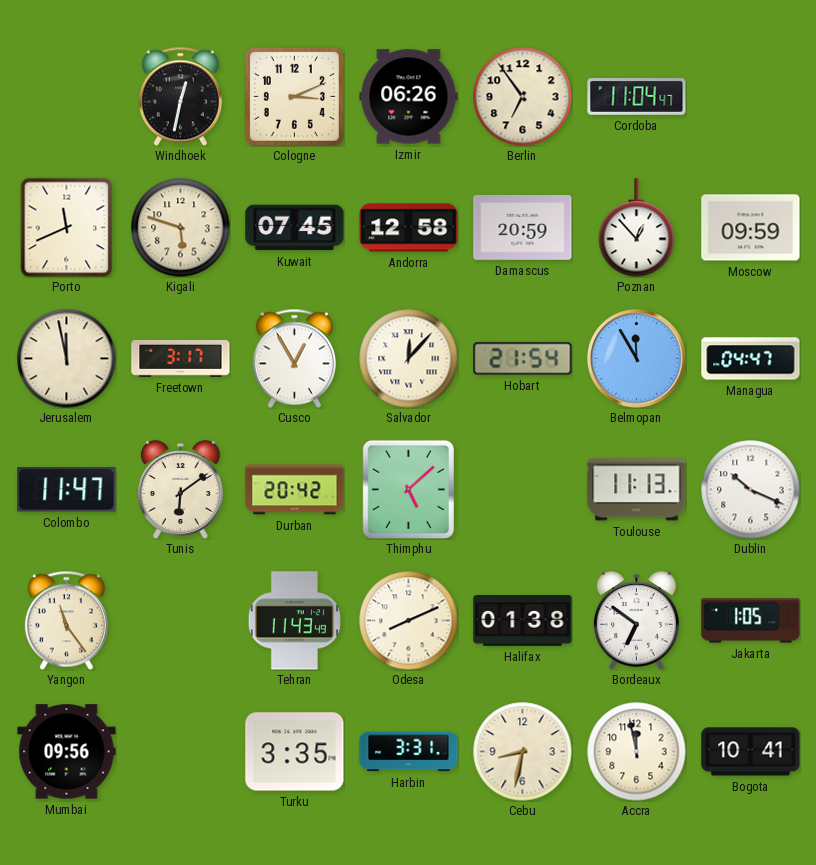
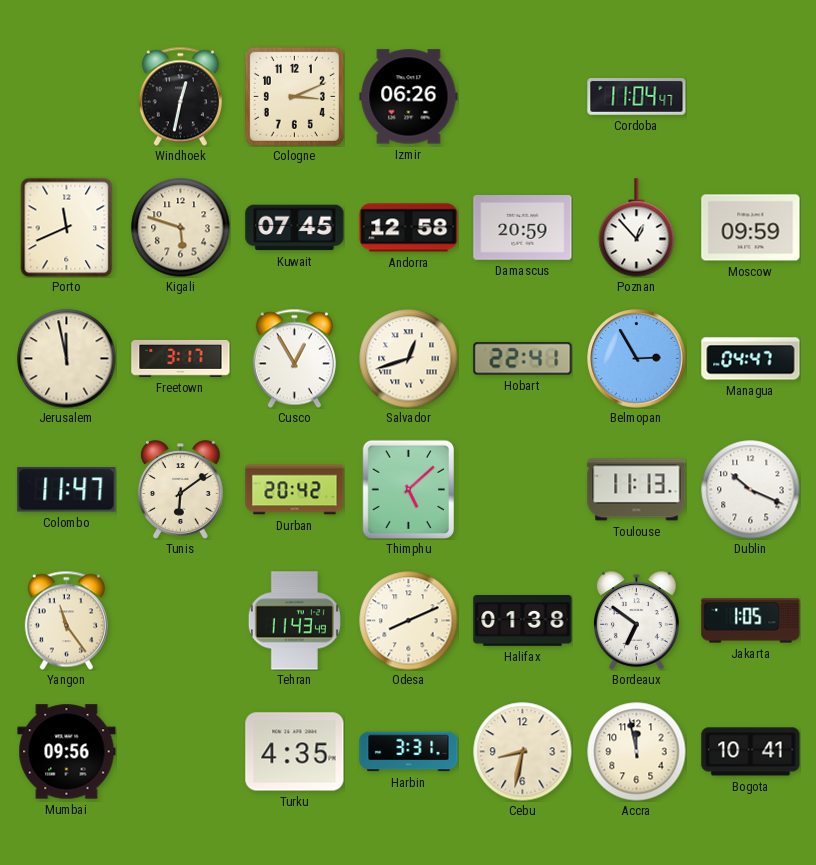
Berlin: 6:54 -> none (523, 97)
Salvador: 12:07 -> 12:42 (409, 359)
Hobart: 21:54 -> 22:41 (523, 359)
Belmopan: 11:55 -> 2:55 (637, 359)
Turku: 3:35 -> 4:35 (295, 752)
